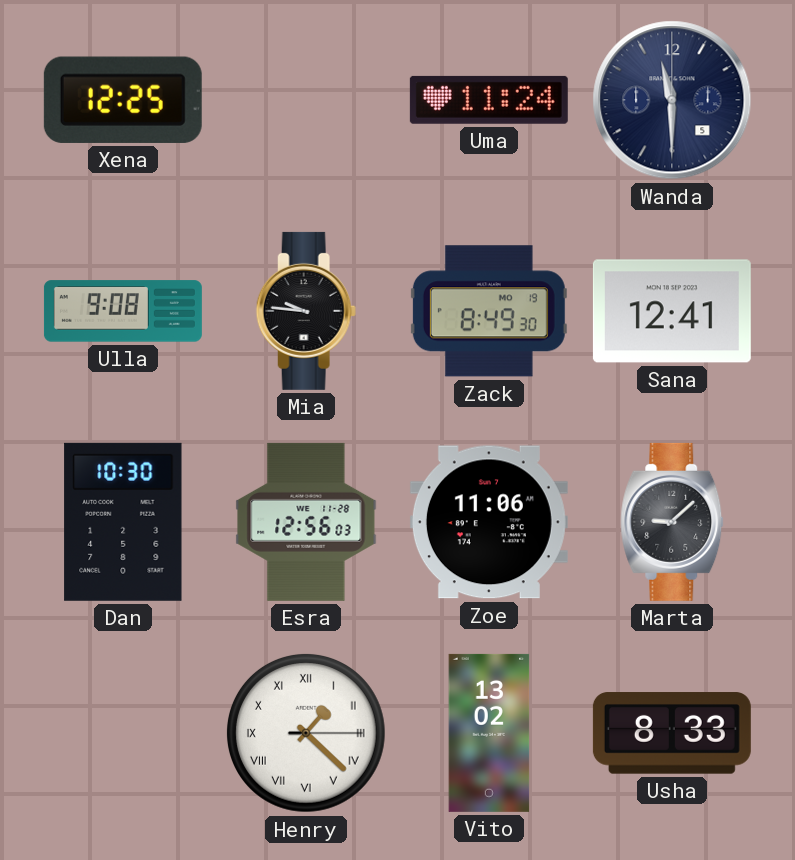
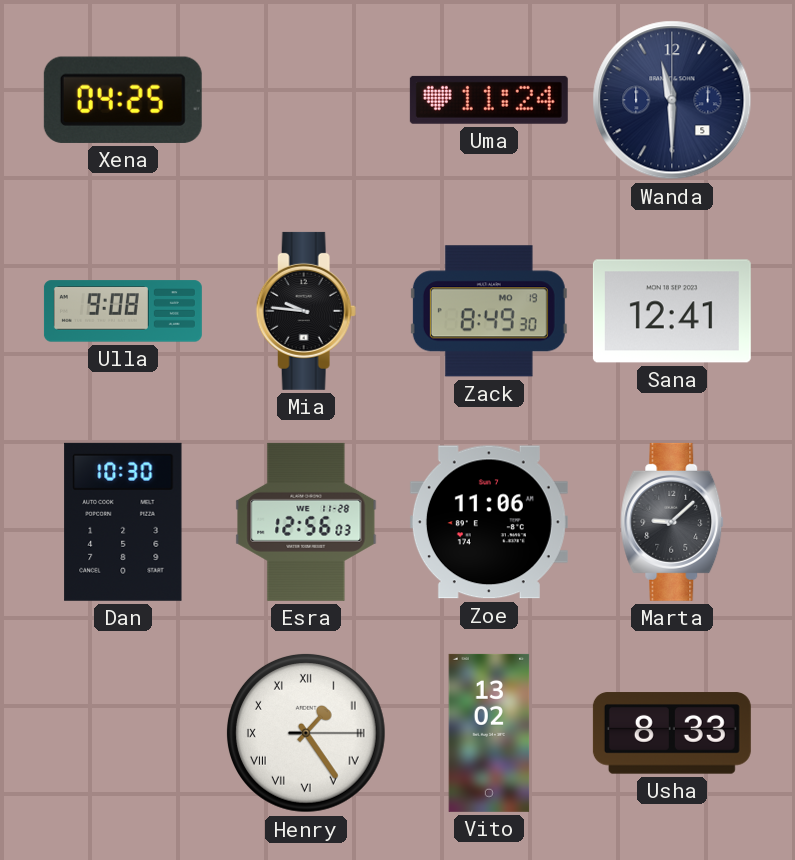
Xena: 12:25 -> 04:25 (123, 100)
Henry: 1:22 -> 1:24 (306, 733)
